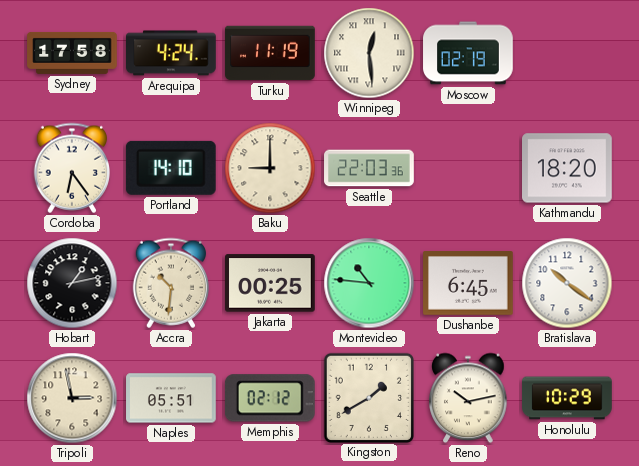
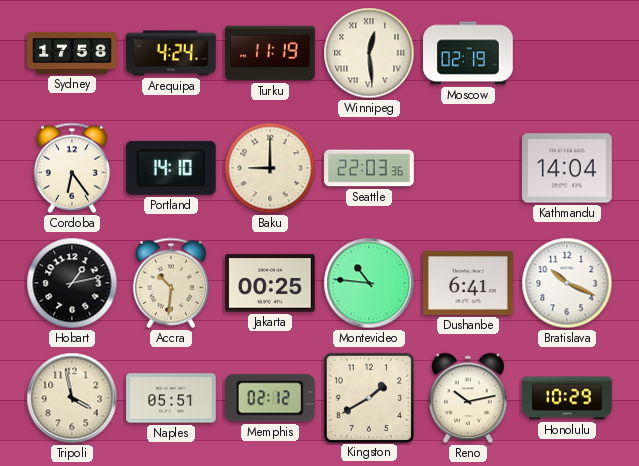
Kathmandu: 18:20 -> 14:04 (568, 168)
Dushanbe: 6:45 -> 6:41 (468, 284)
Bratislava: 10:21 -> 10:19 (567, 283)
Tripoli: 2:58 -> 3:58 (72, 398)
